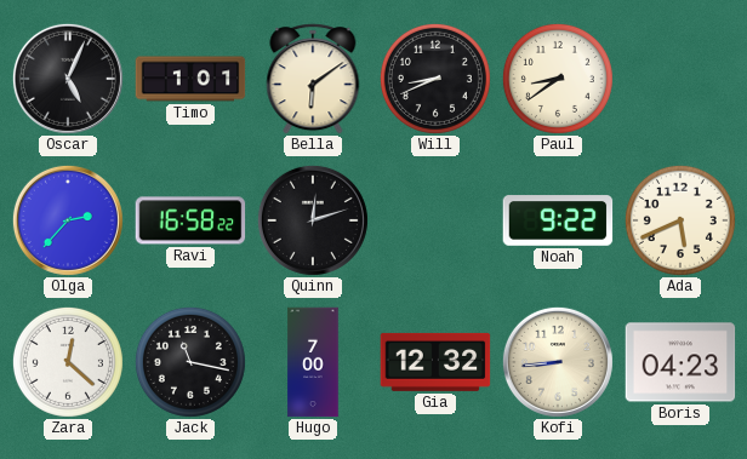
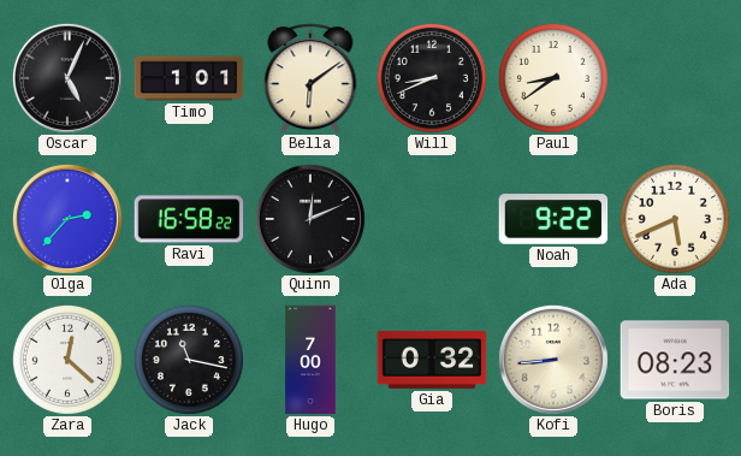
Quinn: 12:12 -> 12:11 (310, 219)
Gia: 12:32 -> 0:32 (432, 360)
Boris: 04:23 -> 08:23 (675, 360)
